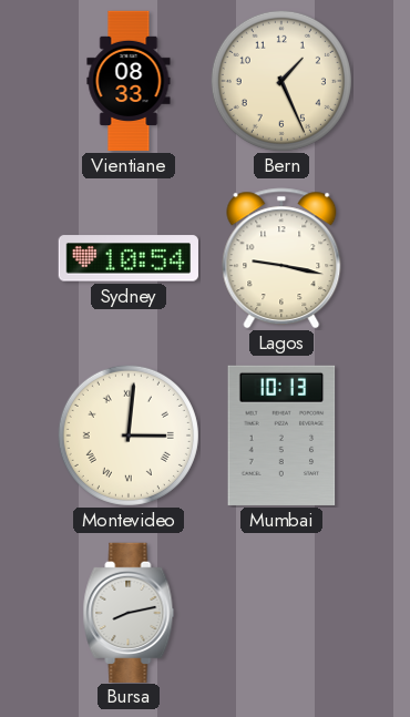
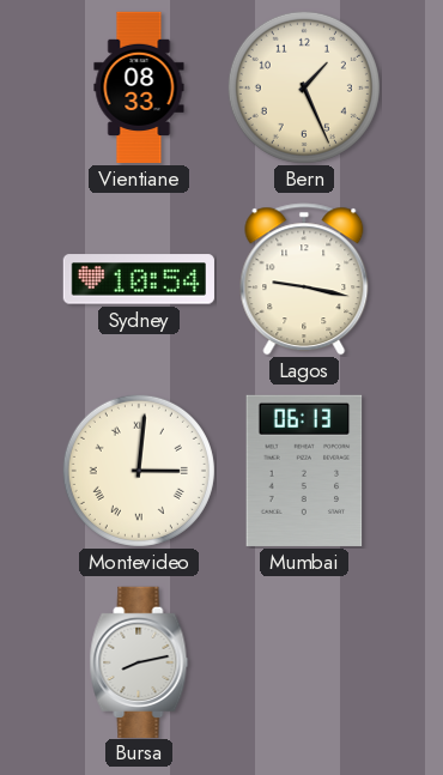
Mumbai: 10:13 -> 06:13 (304, 471)
